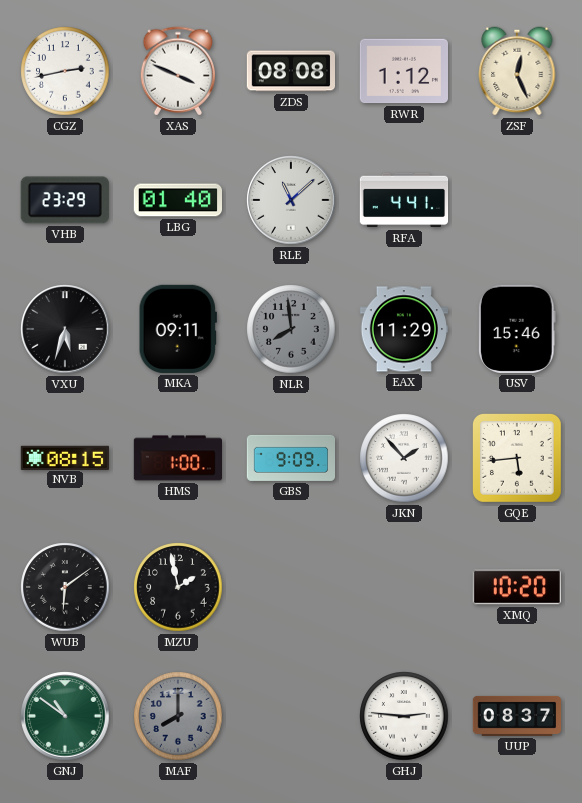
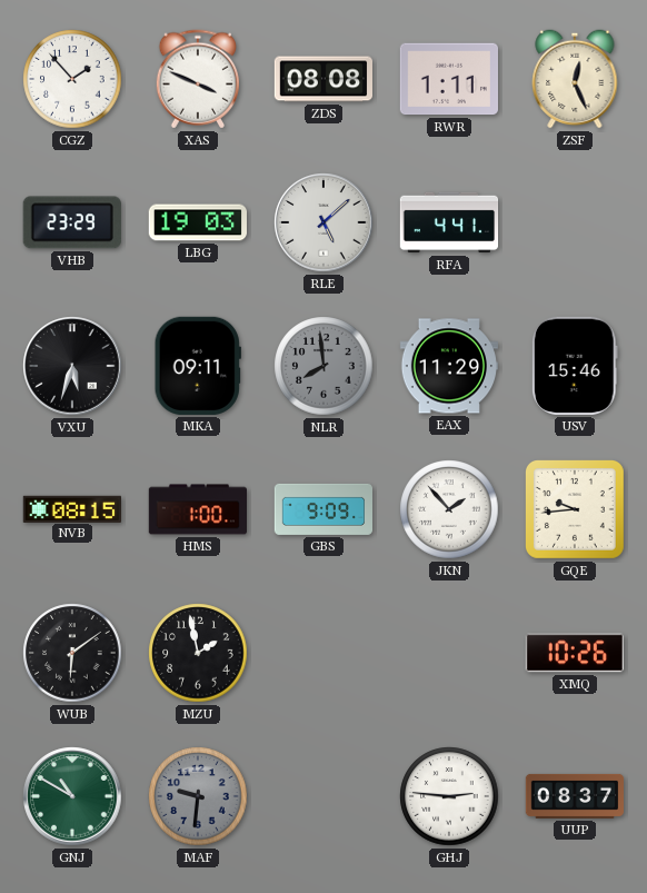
CGZ: 2:43 -> 1:53 (72, 79)
RWR: 1:12 -> 1:11 (448, 79)
LBG: 01:40 -> 19:03 (197, 222)
RLE: 11:08 -> 5:08 (323, 222)
GQE: 5:44 -> 9:44 (575, 509)
XMQ: 10:20 -> 10:26 (575, 653)
GNJ: 10:51 -> 10:50 (72, 796)
MAF: 8:00 -> 9:31 (198, 796)
